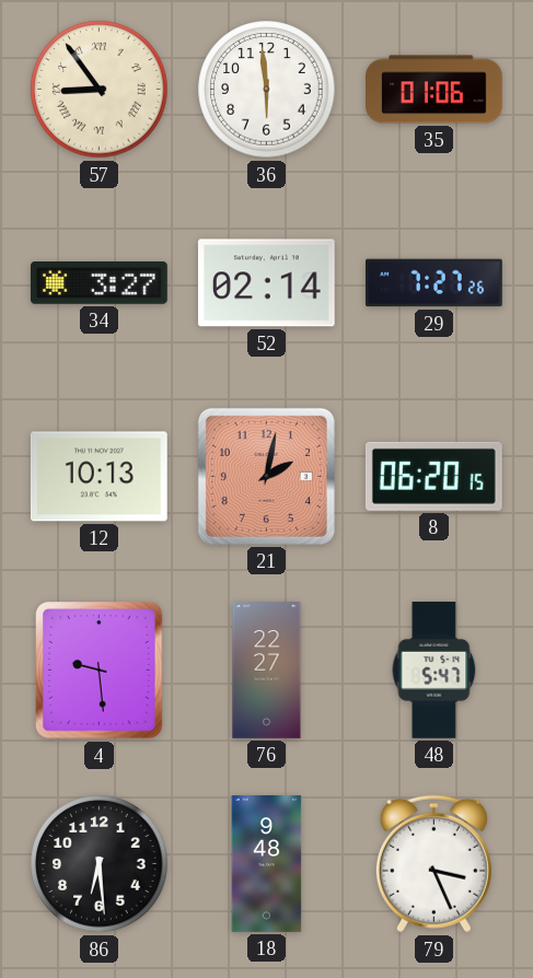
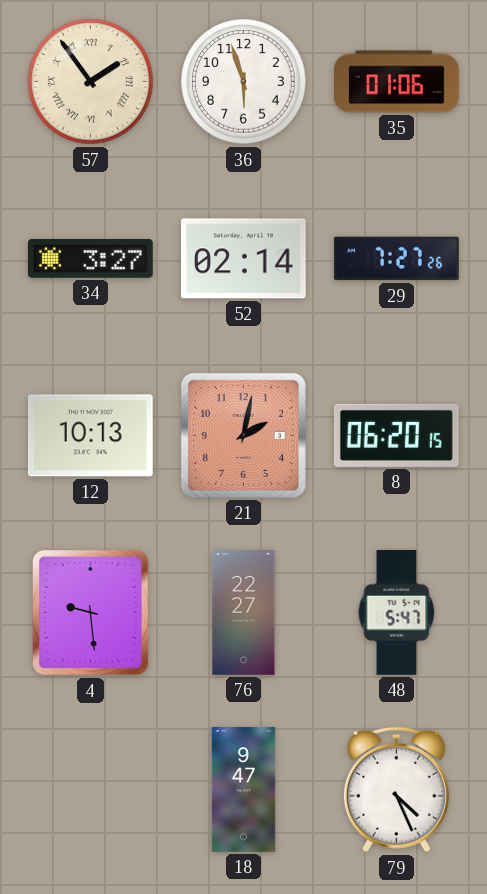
57: 8:54 -> 1:54 (91, 82)
36: 5:59 -> 5:57 (244, 82)
86: 6:29 -> none (100, 864)
18: 9:48 -> 9:47 (244, 790)
79: 3:26 -> 4:26 (396, 790)
